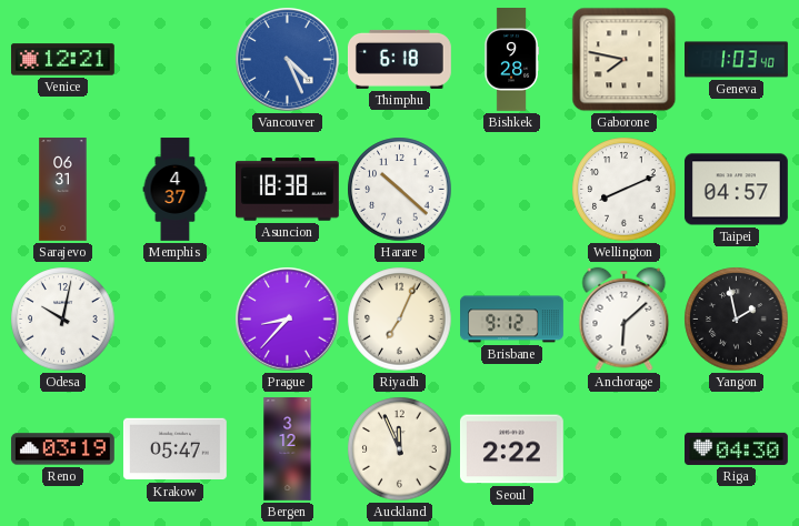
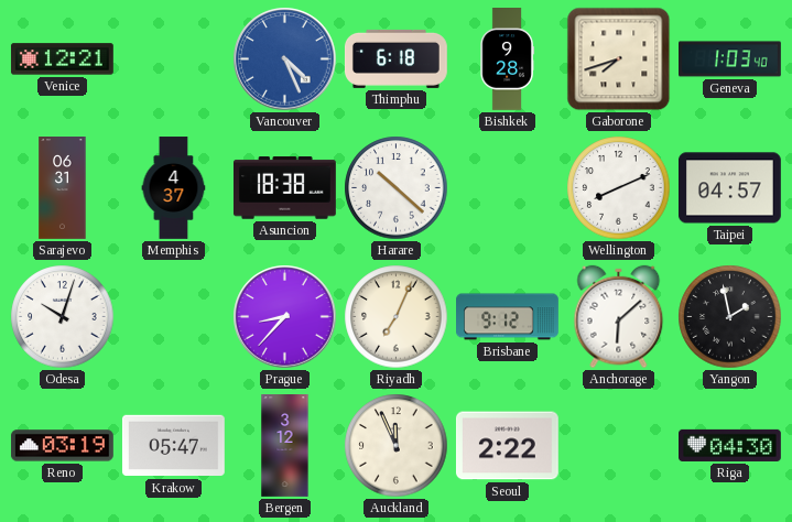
Gaborone: 7:47 -> 7:42 (619, 59)
Odesa: 10:02 -> 10:03 (63, 317)
